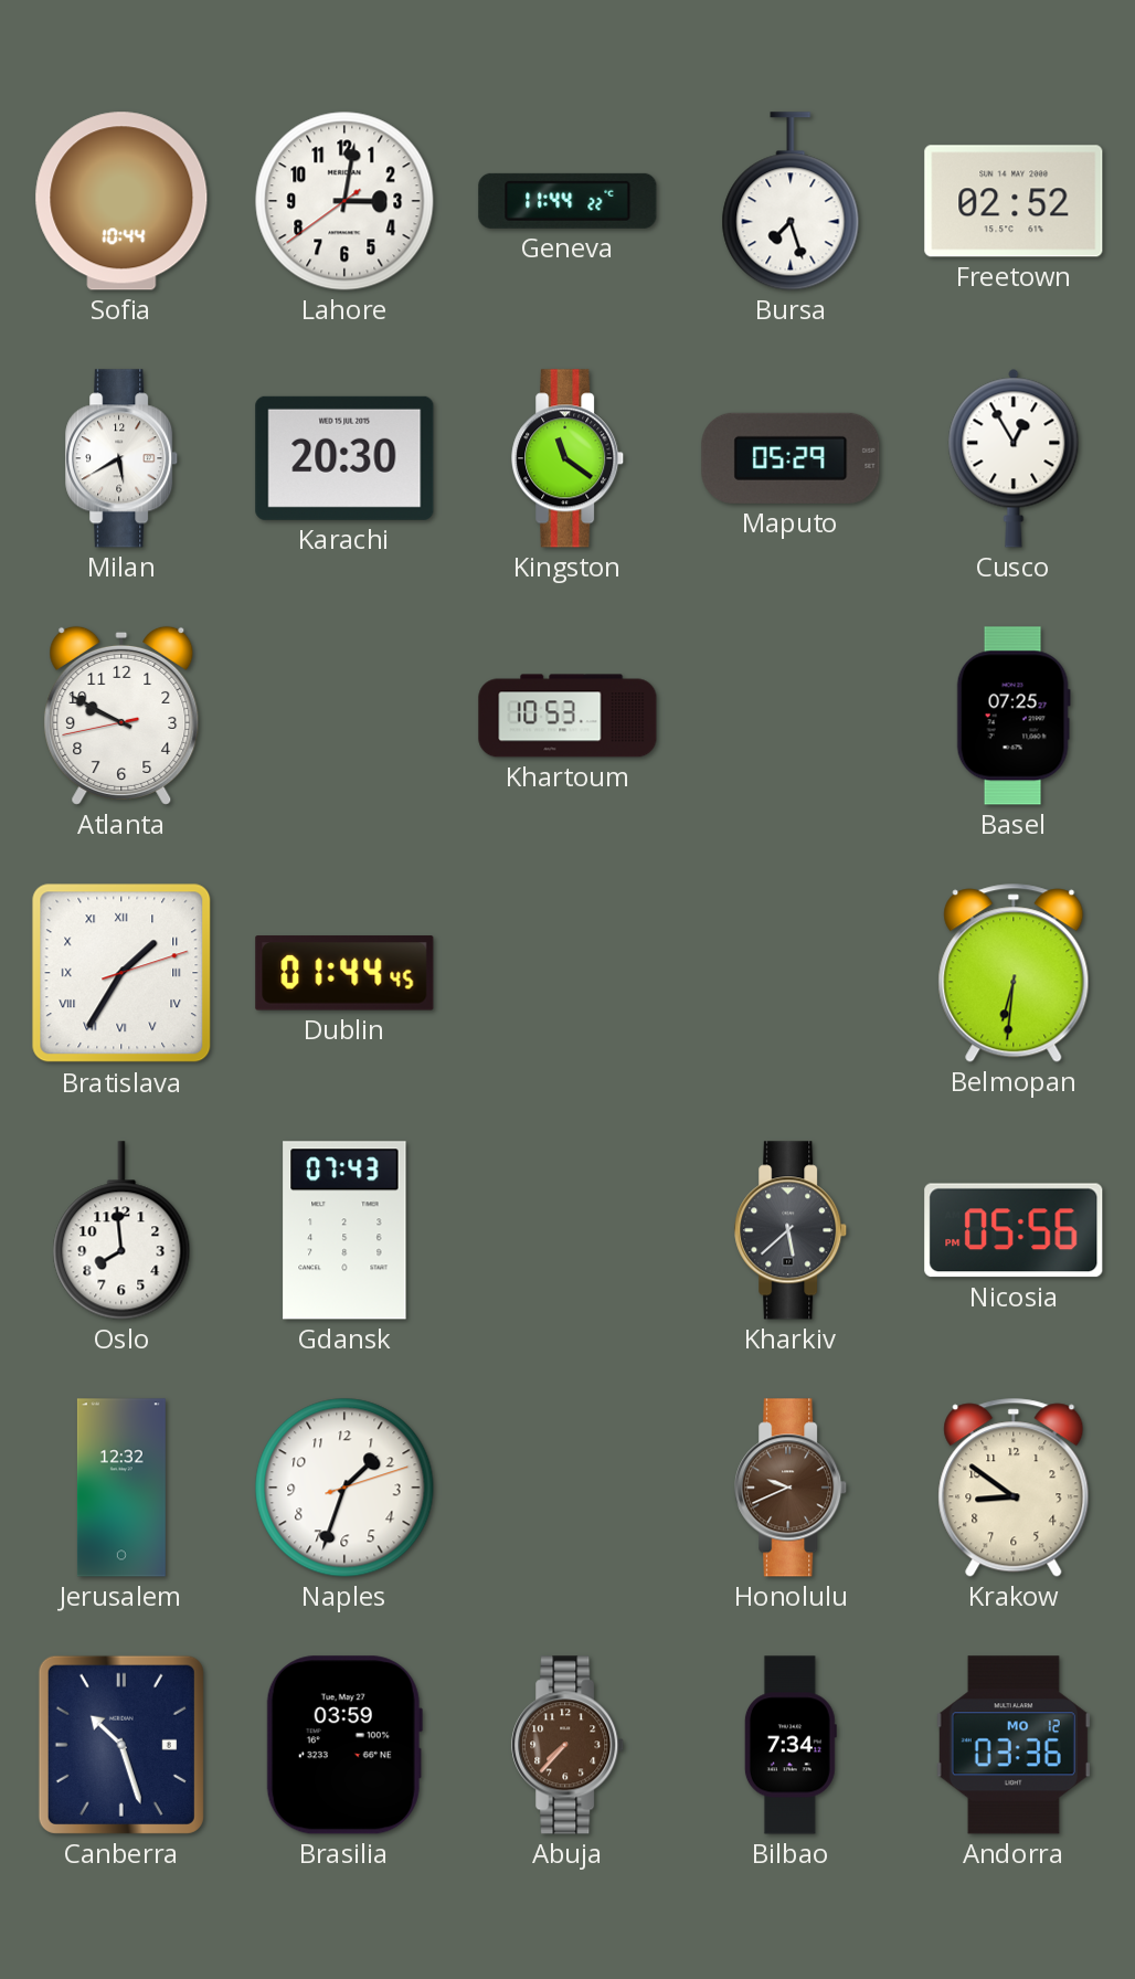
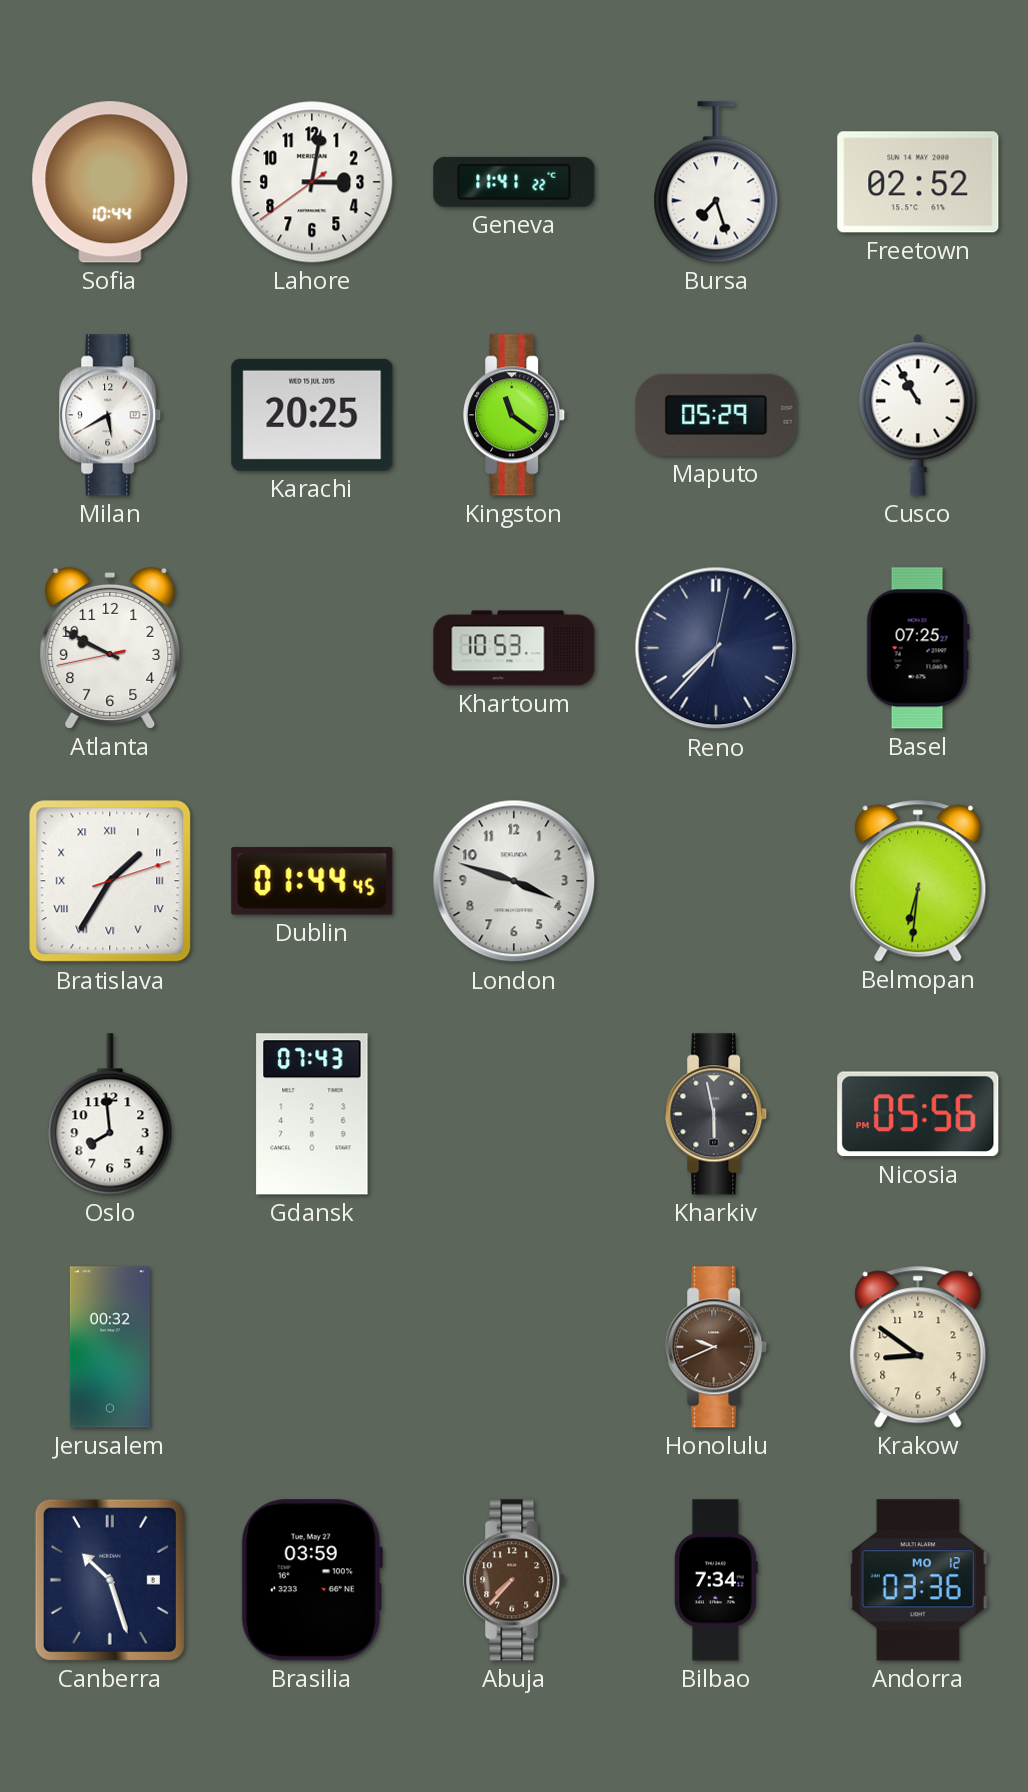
Geneva: 11:44 -> 11:41 (514, 182)
Karachi: 20:30 -> 20:25 (312, 415)
Cusco: 12:55 -> 10:55 (918, 415)
Reno: none -> 7:37 (716, 648)
London: none -> 3:48 (514, 881)
Kharkiv: 5:38 -> 5:58 (717, 1114)
Jerusalem: 12:32 -> 00:32 (110, 1347)
Naples: 1:33 -> none (344, 1488)
